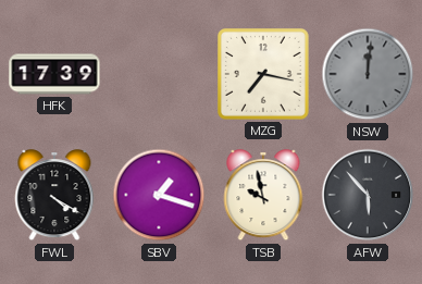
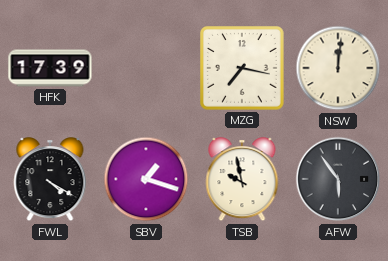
NSW dial: grey -> cream (338, 68)
AFW: 5:53 -> 5:54 (338, 179)
